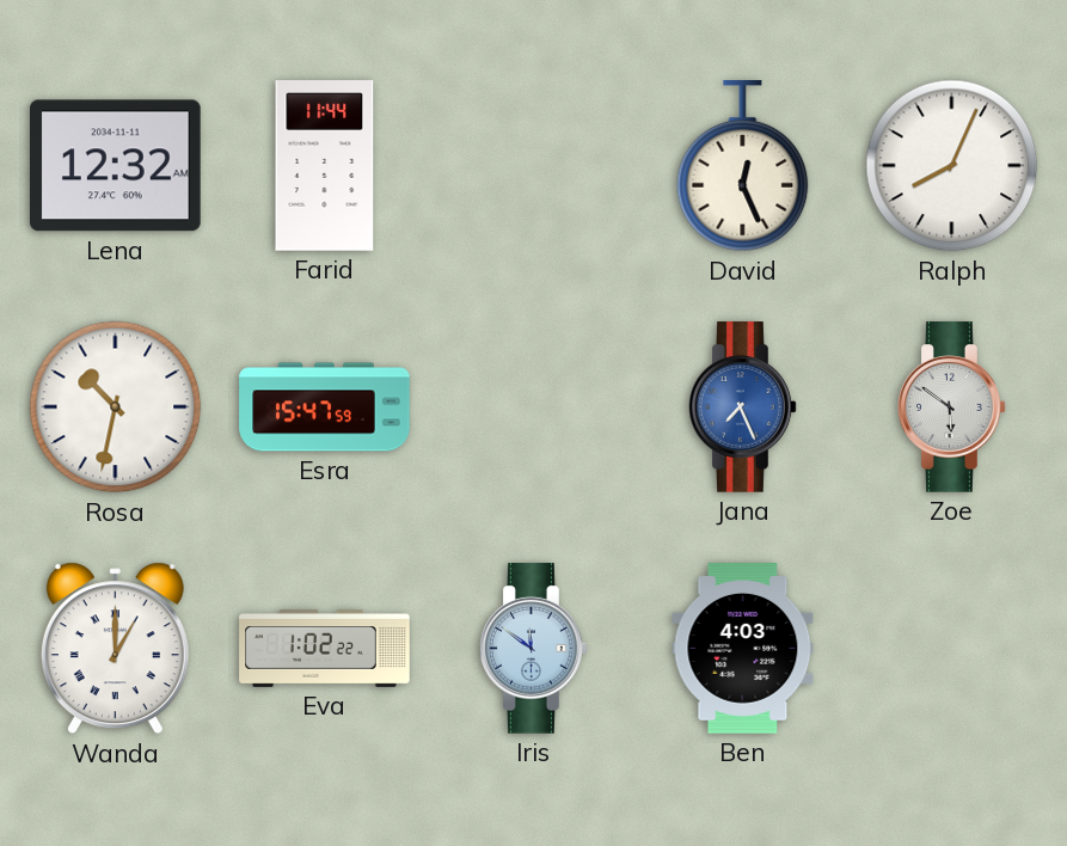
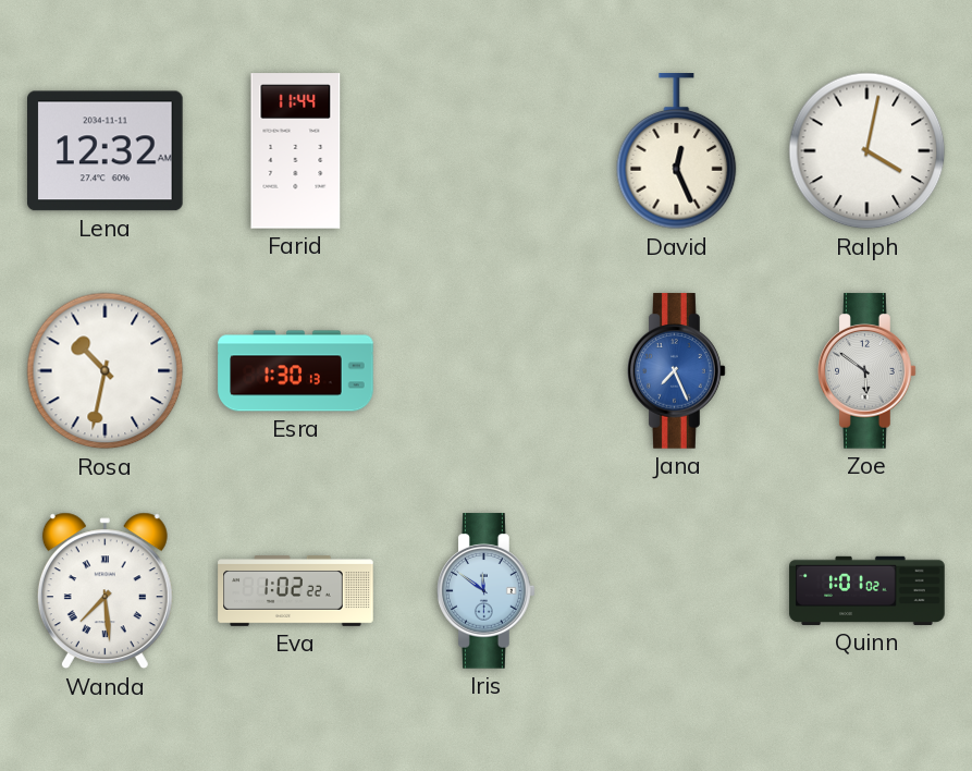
Ralph: 8:04 -> 4:02 (868, 151)
Esra: 15:47 -> 1:30 (296, 371)
Wanda: 1:00 -> 7:29 (104, 591)
Ben: 4:03 -> none (743, 649)
Quinn: none -> 1:01 (868, 590)
